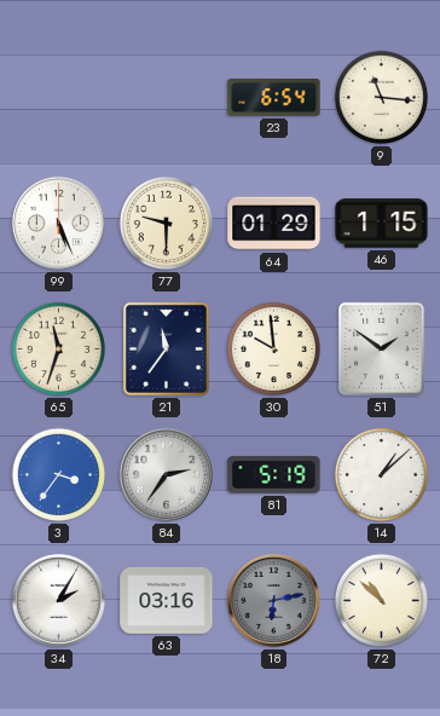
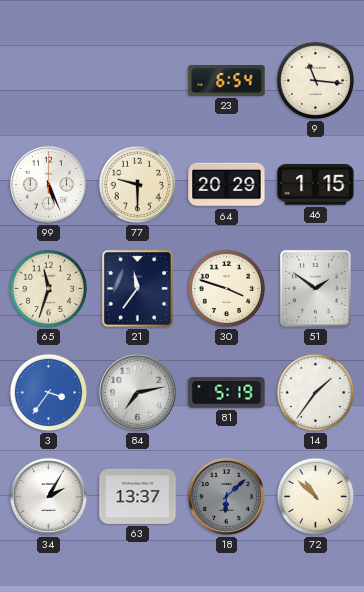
64: 01:29 -> 20:29 (227, 185)
30: 9:59 -> 3:48 (227, 289)
84: 2:36 -> 7:13 (137, 392)
14: 1:08 -> 1:36 (316, 393)
63: 03:16 -> 13:37 (138, 496)
18: 6:13 -> 6:08 (226, 496)
